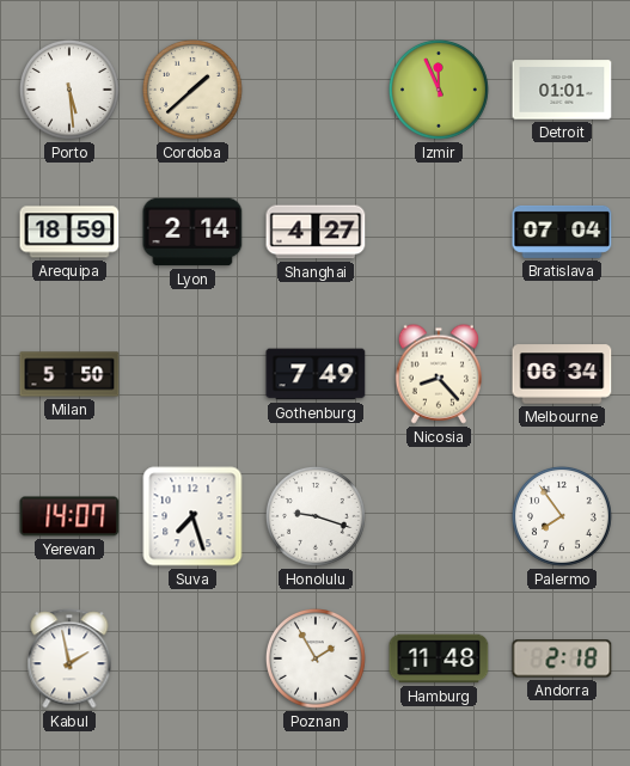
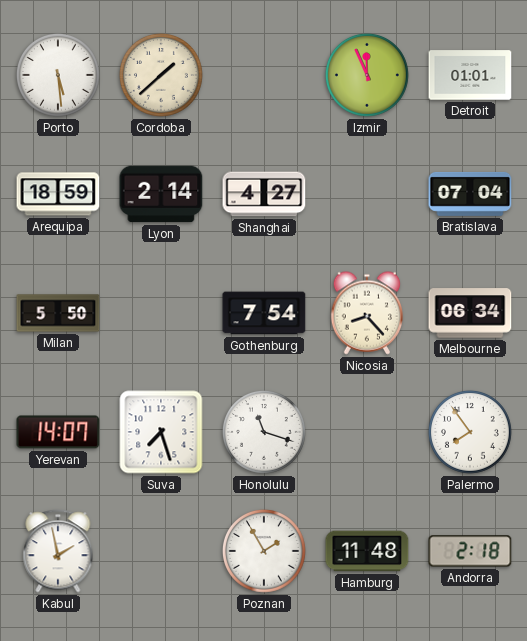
Gothenburg: 7:49 -> 7:54 (264, 313)
Honolulu: 9:18 -> 11:18 (264, 432)
